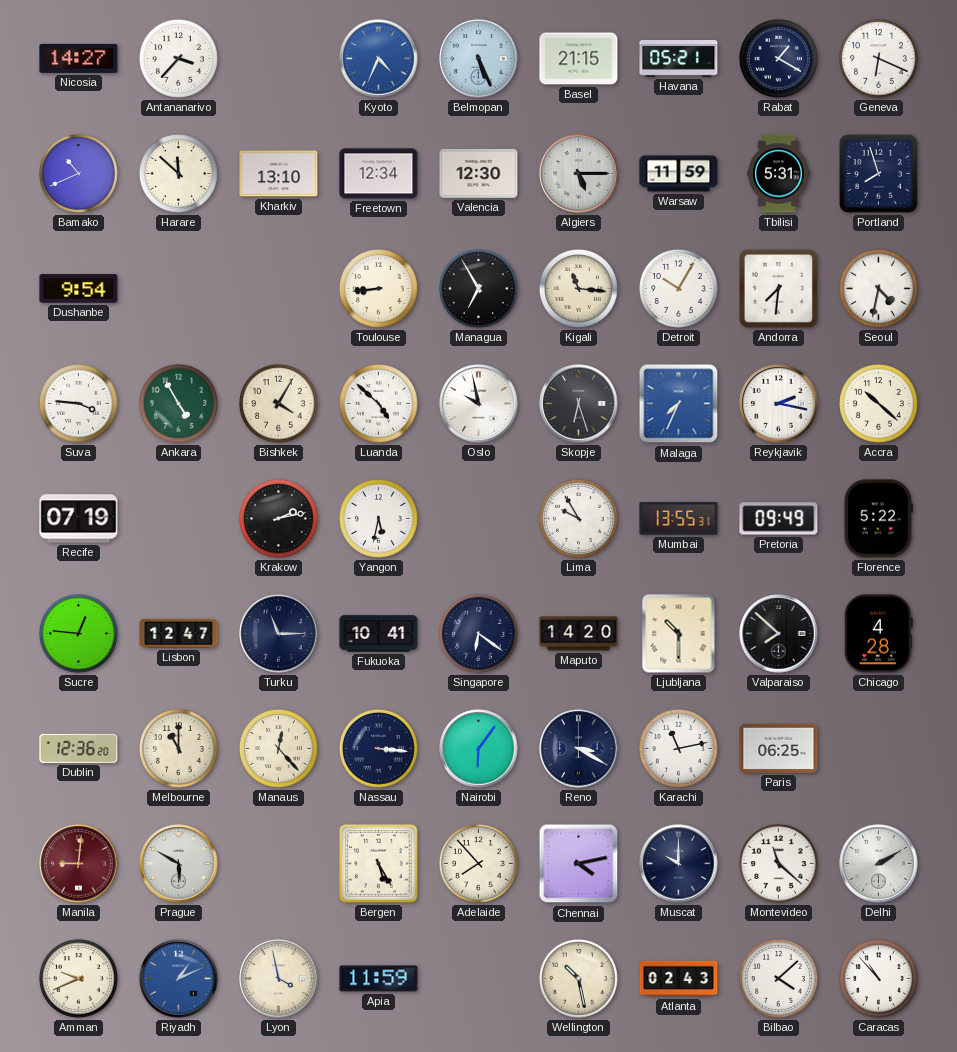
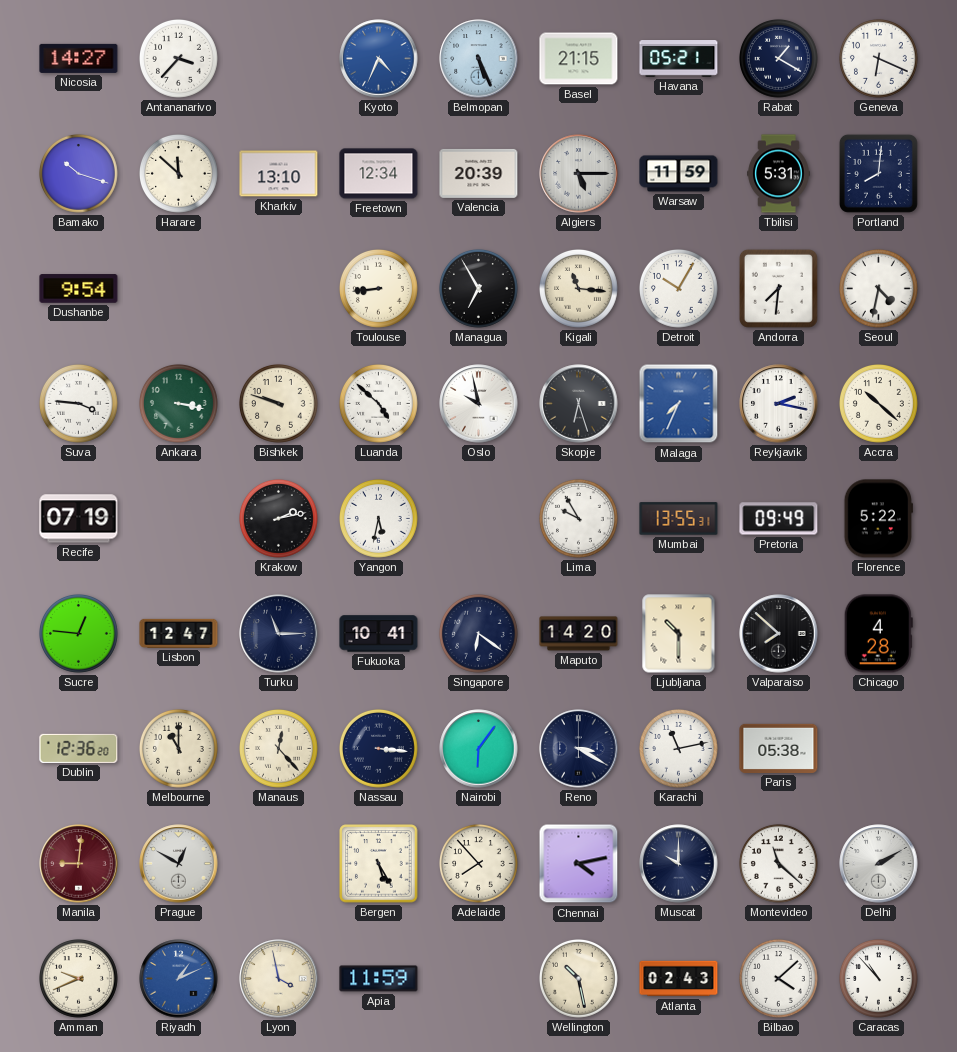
Bamako: 10:41 -> 10:18 (79, 174)
Valencia: 12:30 -> 20:39 (479, 173)
Portland: 7:57 -> 8:01 (878, 173)
Ankara: 4:55 -> 3:17 (179, 404)
Bishkek: 4:05 -> 9:48 (279, 404)
Paris: 06:25 -> 05:38 (779, 748)
Prague: 5:50 -> 12:50 (179, 864)
